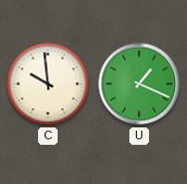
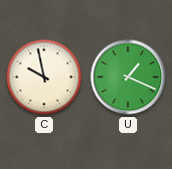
C: 9:59 -> 9:58 (44, 77)
